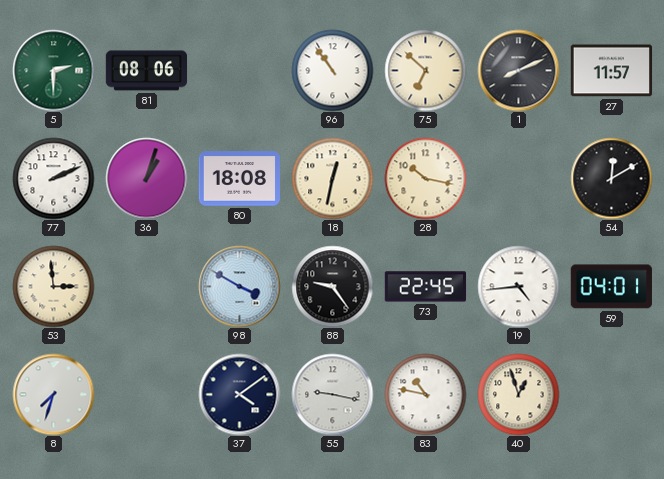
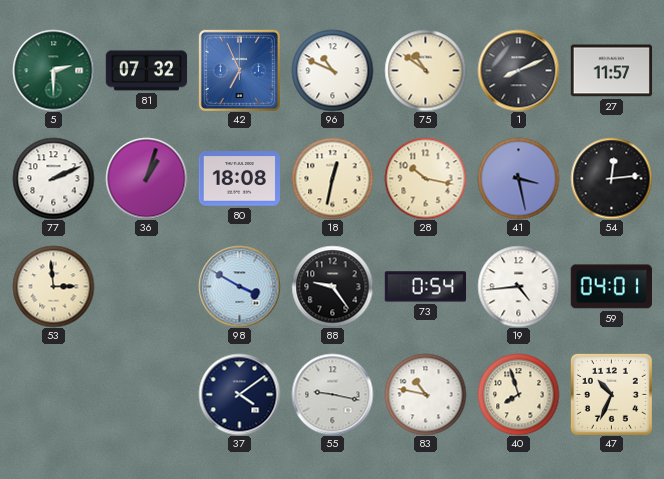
81: 08:06 -> 07:32 (146, 71)
42: none -> 6:56 (239, 70)
96: 10:54 -> 10:49 (332, 70)
75: 6:52 -> 10:51 (425, 70)
41: none -> 3:28 (518, 178)
54: 12:10 -> 12:14 (611, 178)
73: 22:45 -> 0:54 (425, 287)
8: 7:33 -> none (53, 394)
40: 12:57 -> 7:57 (518, 394)
47: none -> 10:34 (611, 394)
